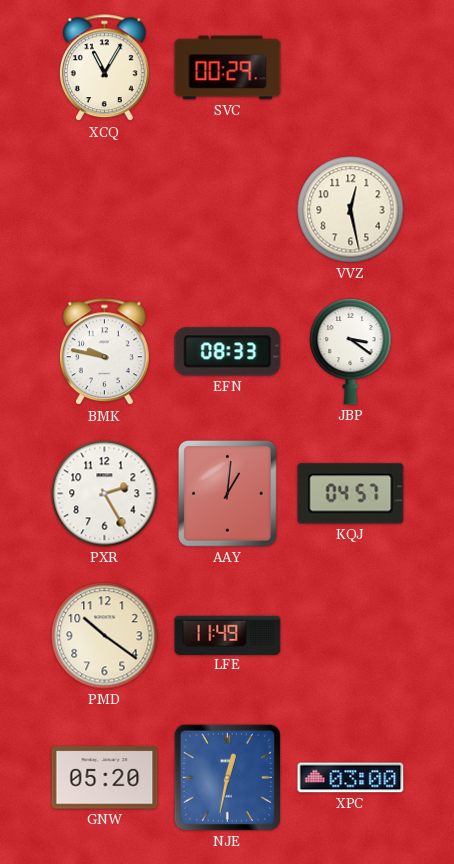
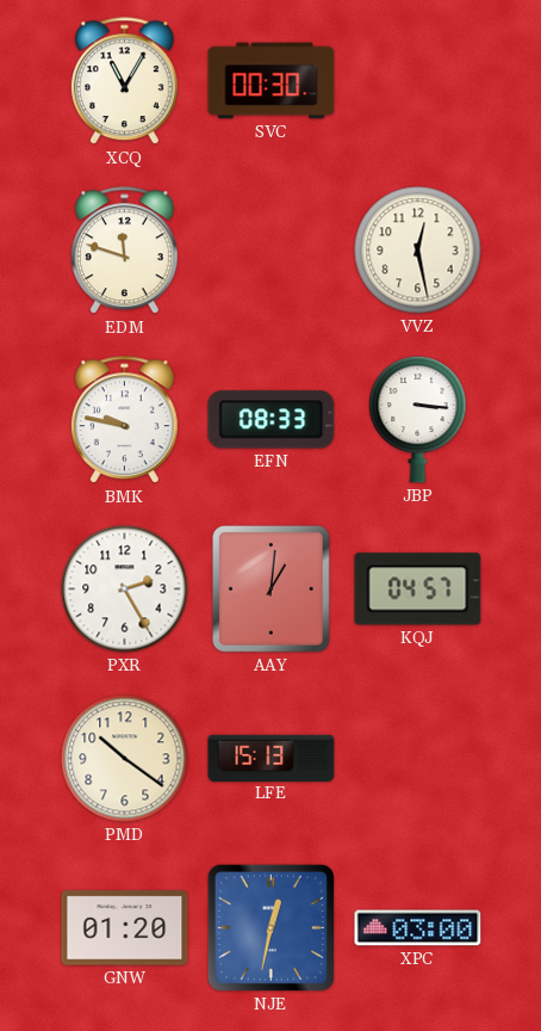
SVC: 00:29 -> 00:30 (272, 81)
EDM: none -> 11:48 (124, 251)
JBP: 3:21 -> 3:16 (418, 419)
LFE: 11:49 -> 15:13 (272, 758)
GNW: 05:20 -> 01:20 (125, 928)
